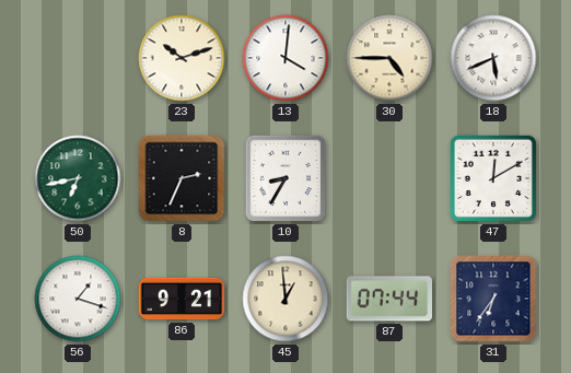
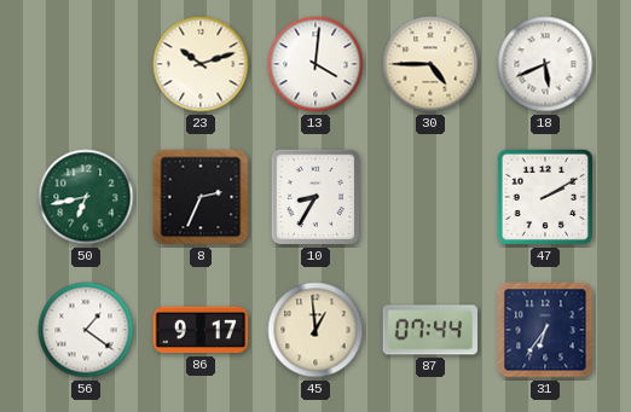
47: 12:10 -> 2:10 (545, 197)
56: 1:18 -> 1:21 (86, 330)
86: 9:21 -> 9:17 (201, 330)
